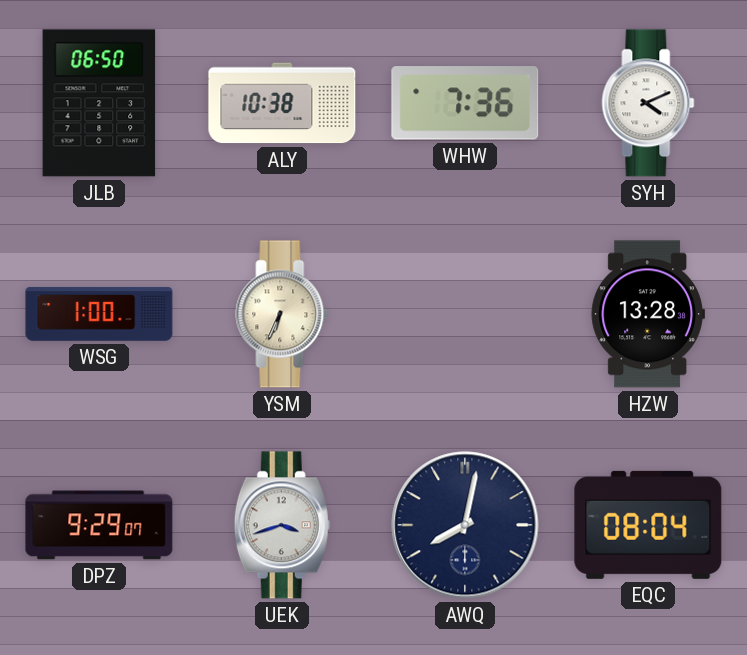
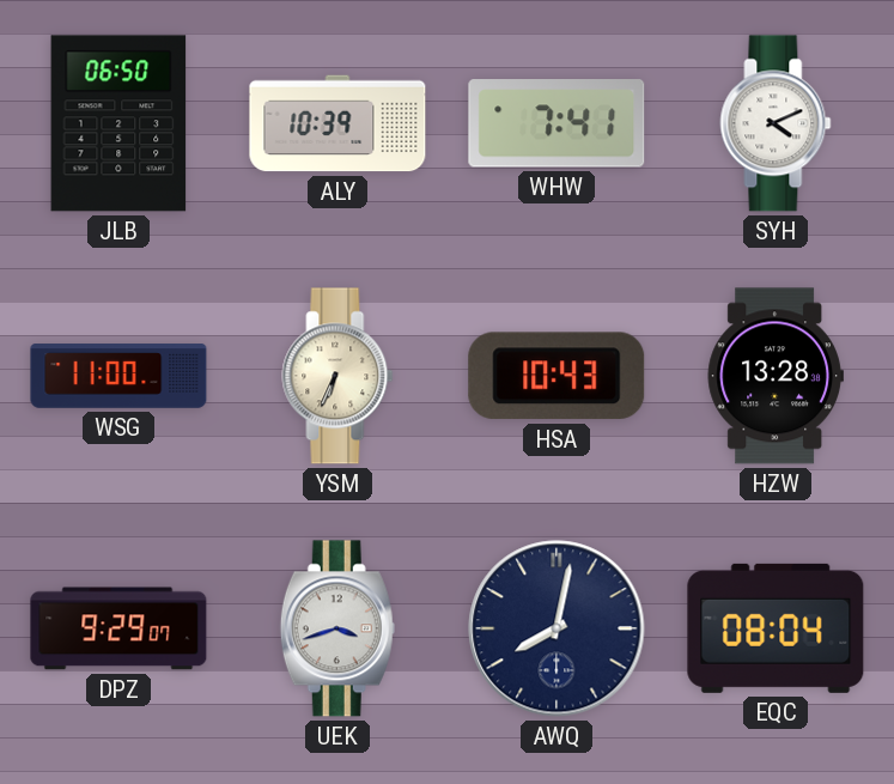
ALY: 10:38 -> 10:39 (337, 123)
WHW: 7:36 -> 7:41 (557, 123)
WSG: 1:00 -> 11:00 (118, 376)
HSA: none -> 10:43 (557, 376)
